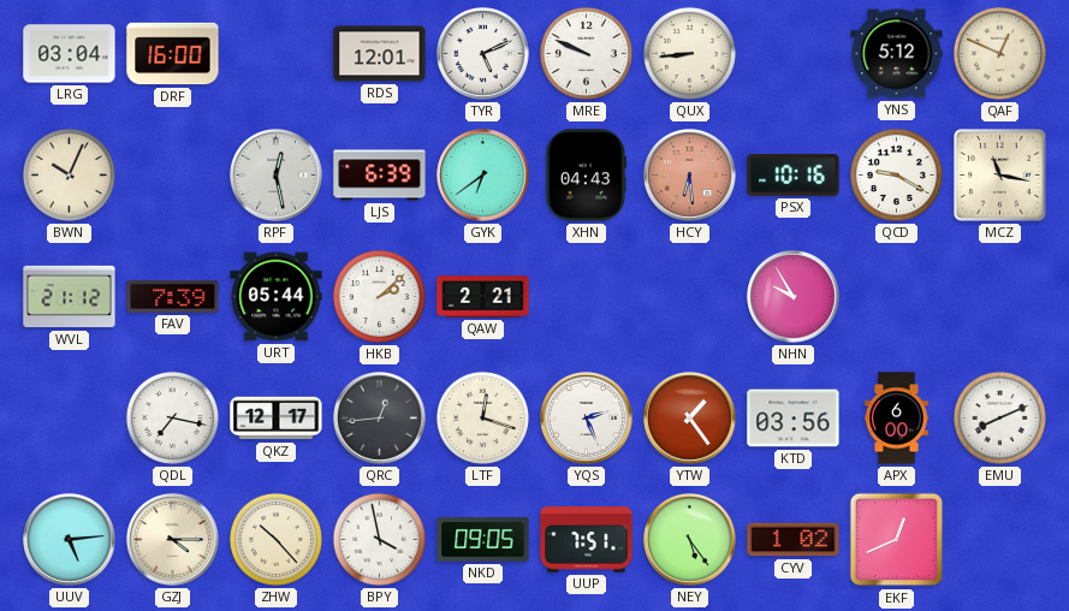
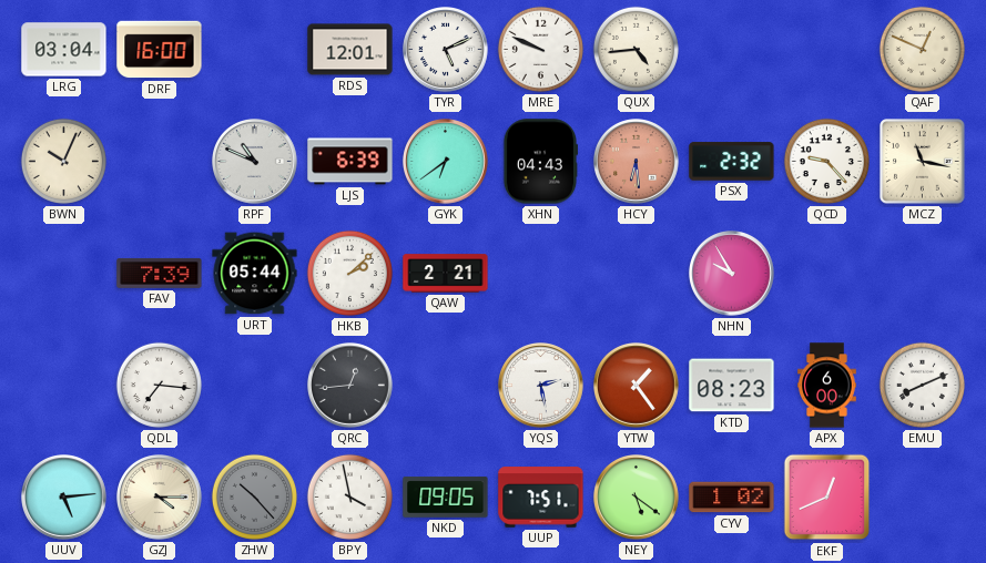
QUX: 8:44 -> 4:44 (636, 49)
YNS: 5:12 -> none (897, 54)
RPF: 12:28 -> 10:49 (255, 162)
PSX: 10:16 -> 2:32 (732, 162)
QCD: 9:20 -> 9:23 (826, 161)
WVL: 21:12 -> none (70, 297)
QDL: 7:17 -> 7:16 (159, 385)
QKZ: 12:17 -> none (277, 419)
LTF: 12:18 -> none (482, 417)
YQS: 2:26 -> 2:28 (541, 386)
KTD: 03:56 -> 08:23 (732, 386)
ZHW dial: cream -> grey (254, 497)
NEY: 5:24 -> 5:21 (637, 498)
